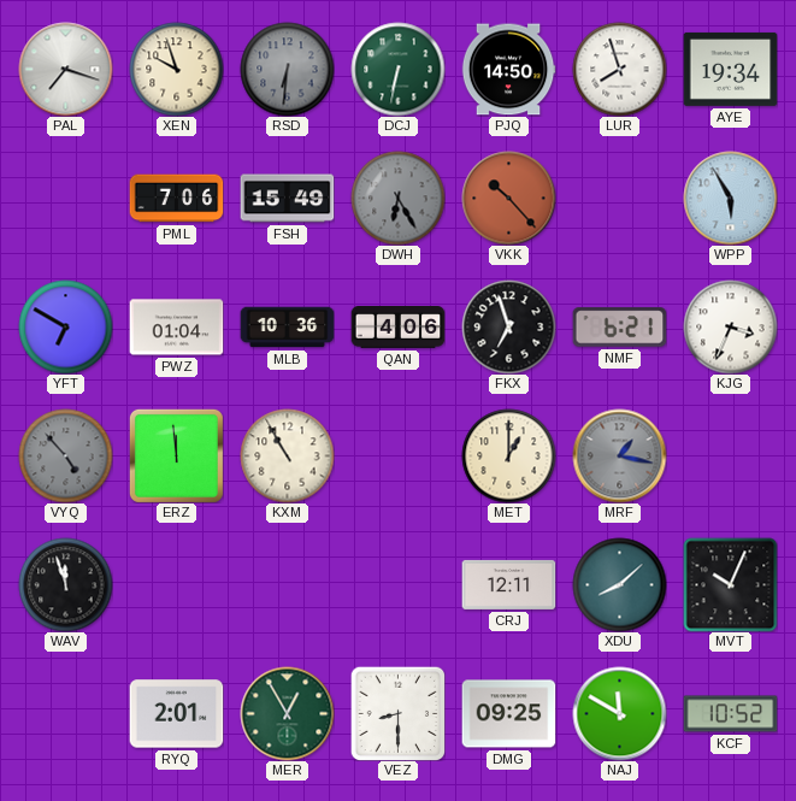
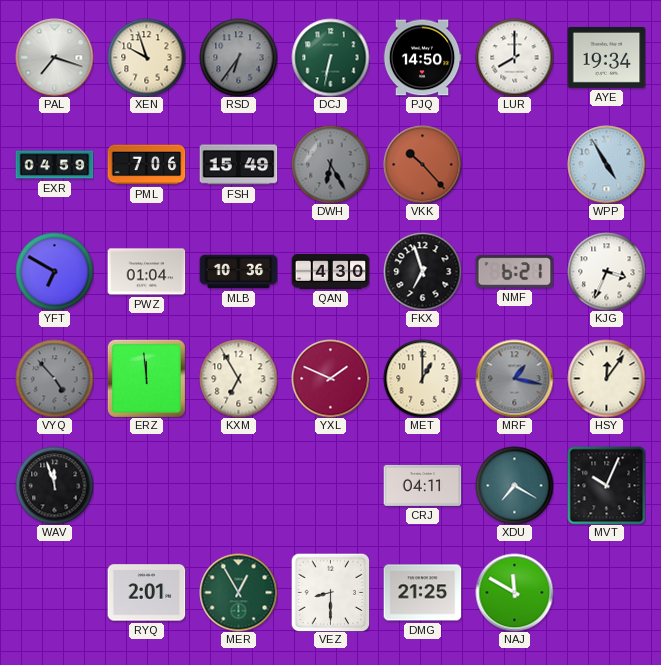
RSD: 6:31 -> 6:36 (238, 57)
LUR: 7:57 -> 8:00 (514, 57)
EXR: none -> 04:59 (54, 165)
WPP: 5:55 -> 4:55 (606, 164)
QAN: 4:06 -> 4:30 (330, 272)
KXM: 10:55 -> 6:55 (238, 378)
YXL: none -> 1:49 (330, 378)
HSY: none -> 12:06 (606, 378)
CRJ: 12:11 -> 04:11 (422, 485)
XDU: 8:08 -> 7:20 (514, 485)
DMG: 09:25 -> 21:25 (422, 593)
KCF: 10:52 -> none (730, 714)
